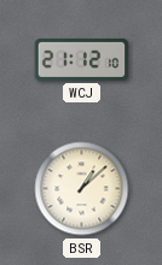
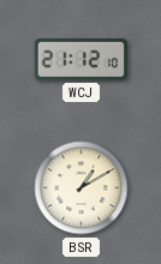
BSR: 1:08 -> 1:10 (82, 188)
